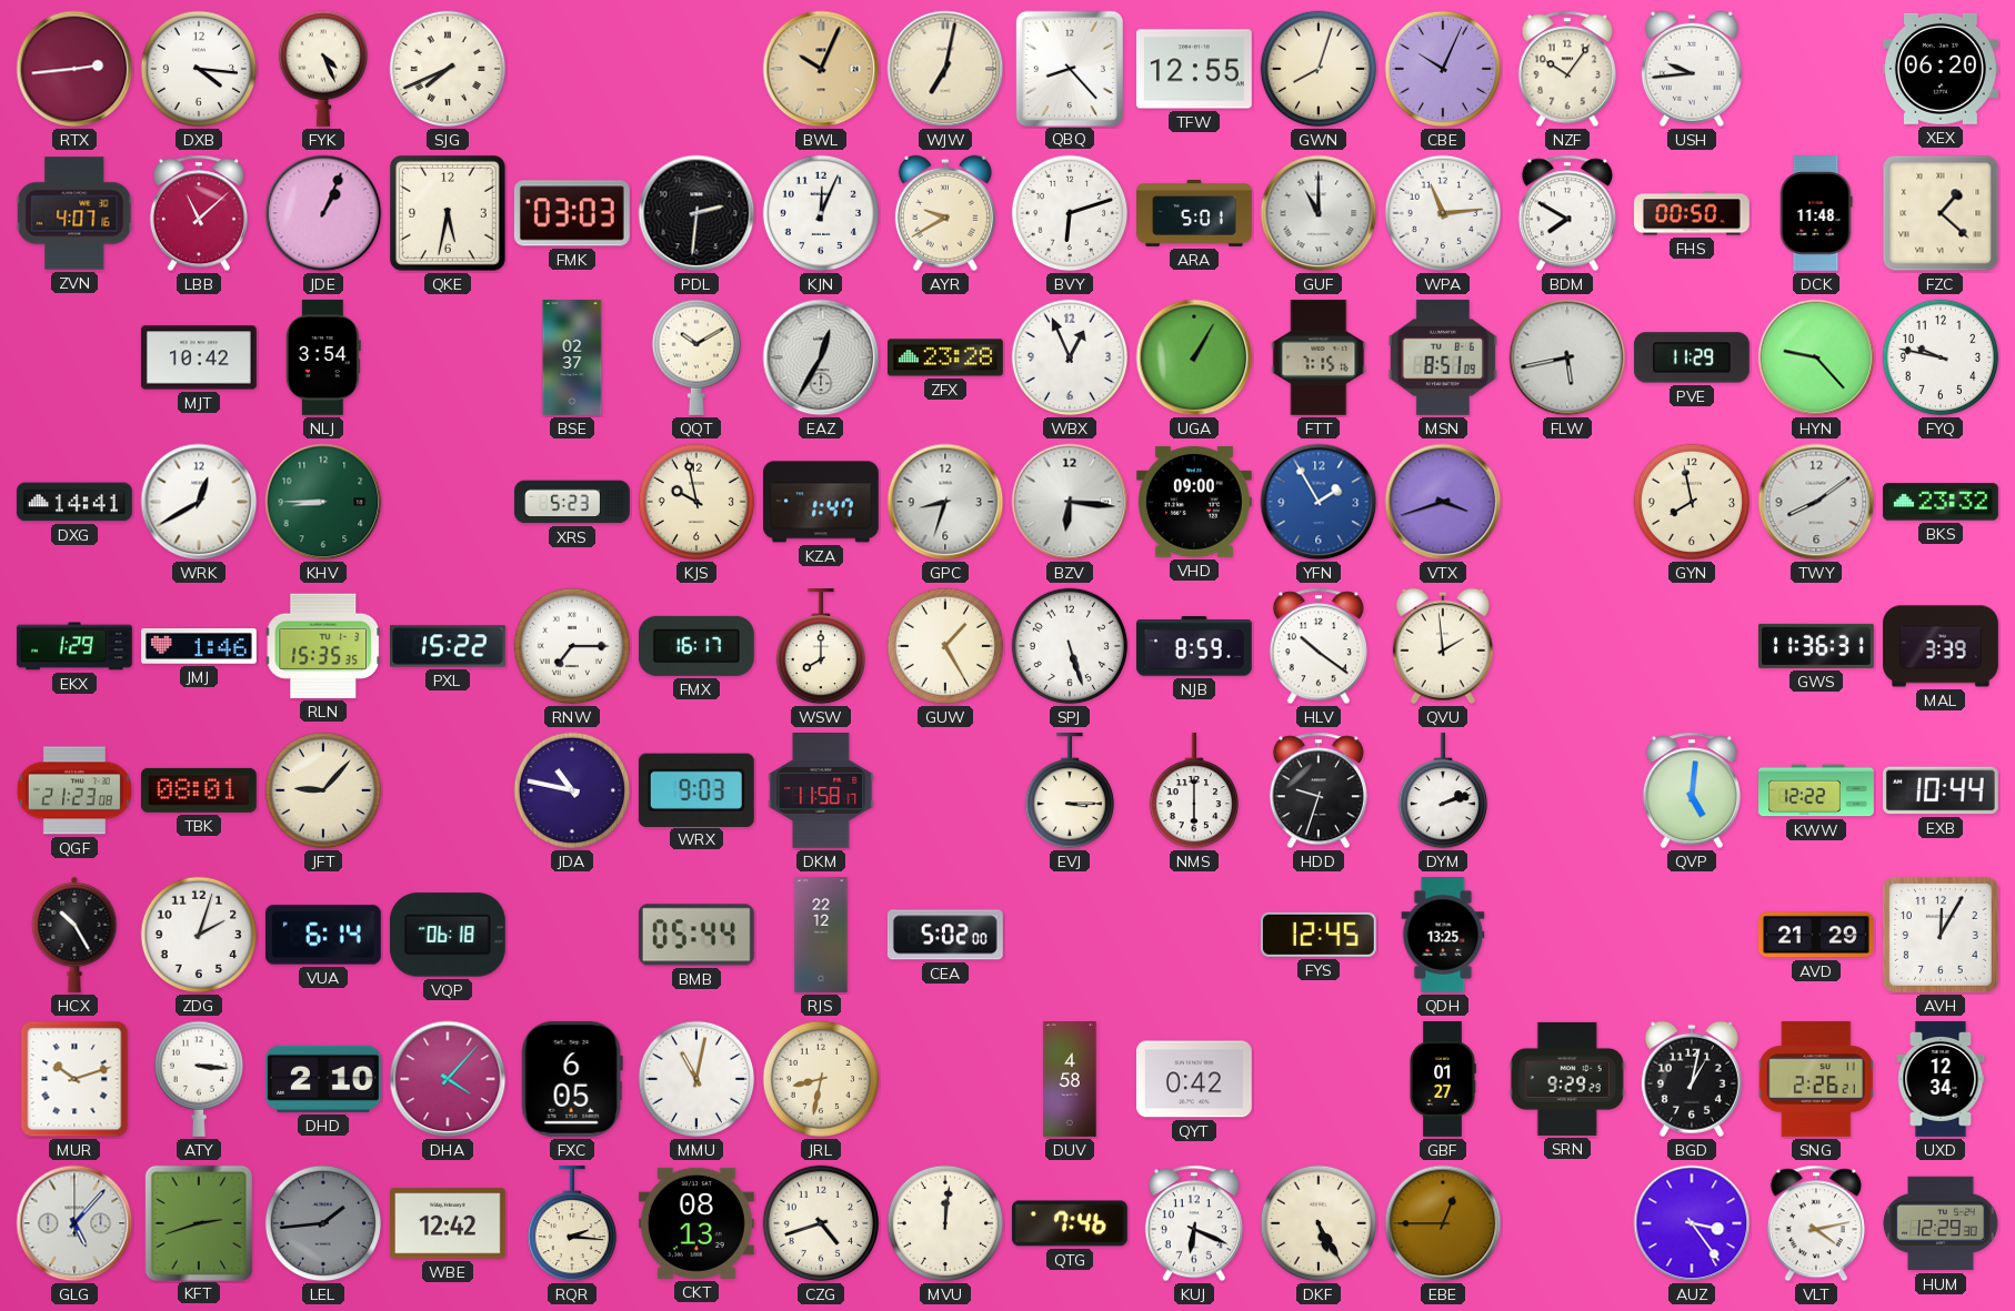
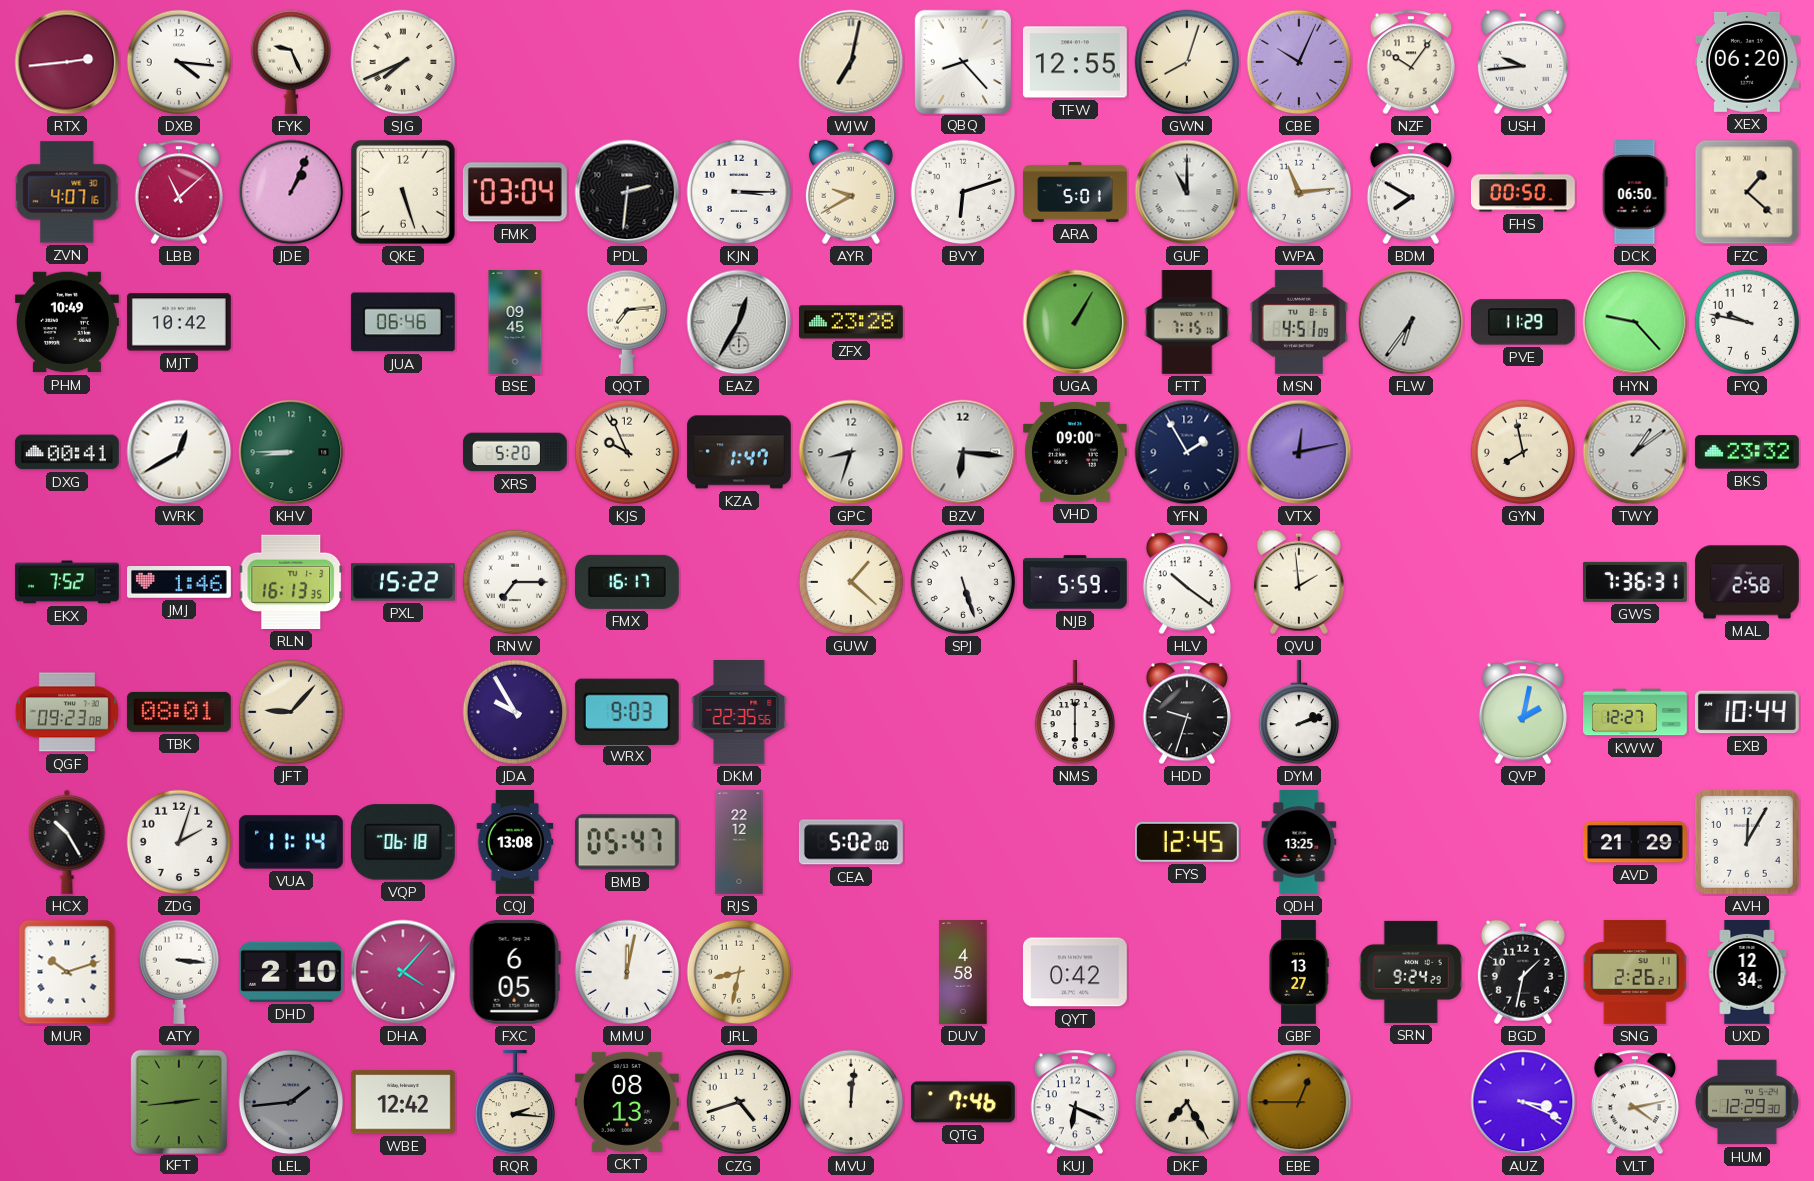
FYK: 4:26 -> 9:26 (290, 62)
BWL: 10:04 -> none (821, 69)
QKE: 5:32 -> 5:27 (403, 192)
FMK: 03:03 -> 03:04 (515, 192)
KJN: 12:04 -> 3:15 (739, 192)
DCK: 11:48 -> 06:50 (1635, 193)
PHM: none -> 10:49 (67, 322)
NLJ: 3:54 -> none (323, 357)
JUA: none -> 06:46 (403, 322)
BSE: 02:37 -> 09:45 (515, 323)
QQT: 10:10 -> 7:14 (626, 322)
WBX: 12:56 -> none (1070, 357)
MSN: 8:51 -> 4:51 (1299, 322)
FLW: 5:43 -> 6:36 (1411, 322)
DXG: 14:41 -> 00:41 (67, 452)
XRS: 5:23 -> 5:20 (516, 452)
KJS: 9:58 -> 9:56 (627, 452)
YFN dial: blue -> navy (1187, 452)
VTX: 3:42 -> 12:13 (1299, 452)
TWY: 8:09 -> 1:09 (1635, 452)
EKX: 1:29 -> 7:52 (68, 582)
RLN: 15:35 -> 16:13 (291, 582)
WSW: 8:00 -> none (820, 646)
GUW: 1:25 -> 1:22 (851, 582)
NJB: 8:59 -> 5:59 (1075, 582)
GWS: 11:36 -> 7:36 (1635, 582)
MAL: 3:39 -> 2:58 (1748, 582)
QGF: 21:23 -> 09:23 (67, 712)
JDA: 10:47 -> 9:55 (515, 712)
DKM: 11:58 -> 22:35 (739, 713)
EVJ: 3:15 -> none (1069, 790)
QVP: 5:01 -> 2:02 (1523, 712)
KWW: 12:22 -> 12:27 (1636, 712)
VUA: 6:14 -> 11:14 (291, 842)
CQJ: none -> 13:08 (515, 843)
BMB: 05:44 -> 05:47 (627, 842)
MMU: 11:02 -> 12:02 (627, 972)
GBF: 01:27 -> 13:27 (1299, 973)
SRN: 9:29 -> 9:24 (1411, 972)
BGD: 1:02 -> 1:32 (1523, 972)
GLG: 5:07 -> none (74, 1223)
KFT: 2:42 -> 2:44 (179, 1101)
DKF: 5:25 -> 7:25 (1187, 1102)
AUZ: 3:24 -> 3:19 (1523, 1102)
